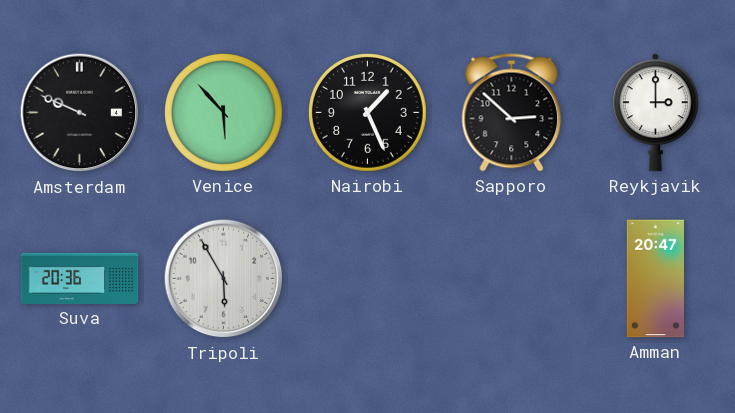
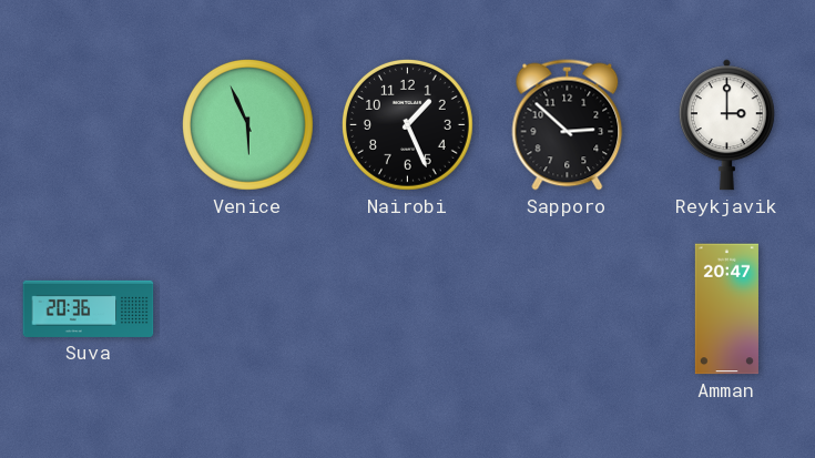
Amsterdam: 9:49 -> none (80, 113)
Venice: 5:53 -> 5:56 (248, 125)
Tripoli: 5:55 -> none (224, 279)
